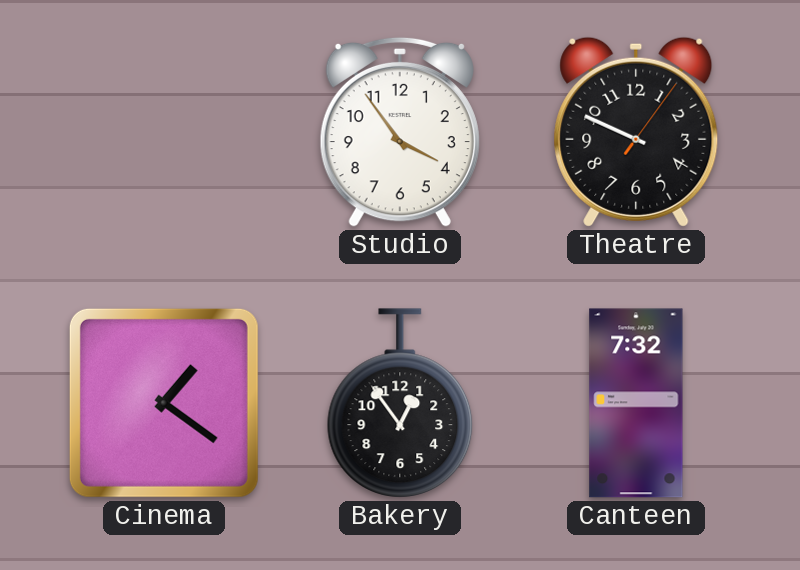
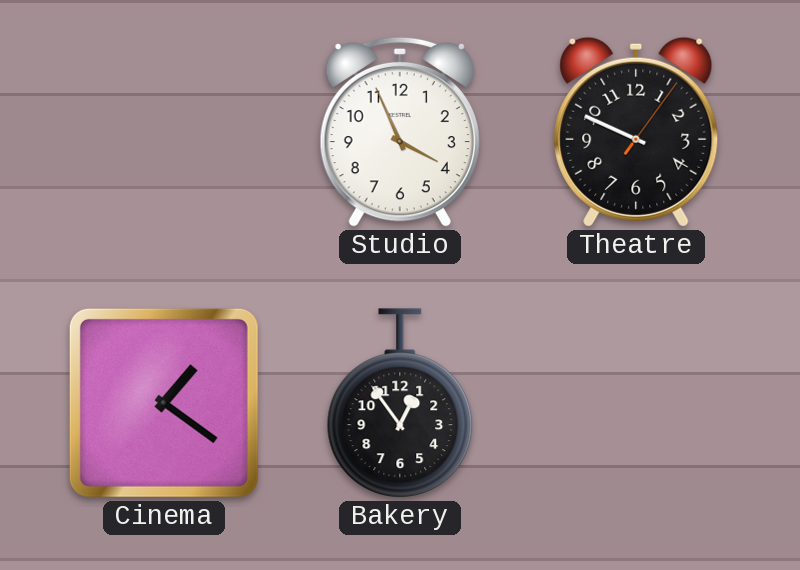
Studio: 3:54 -> 3:56 (400, 132)
Canteen: 7:32 -> none (636, 403)
